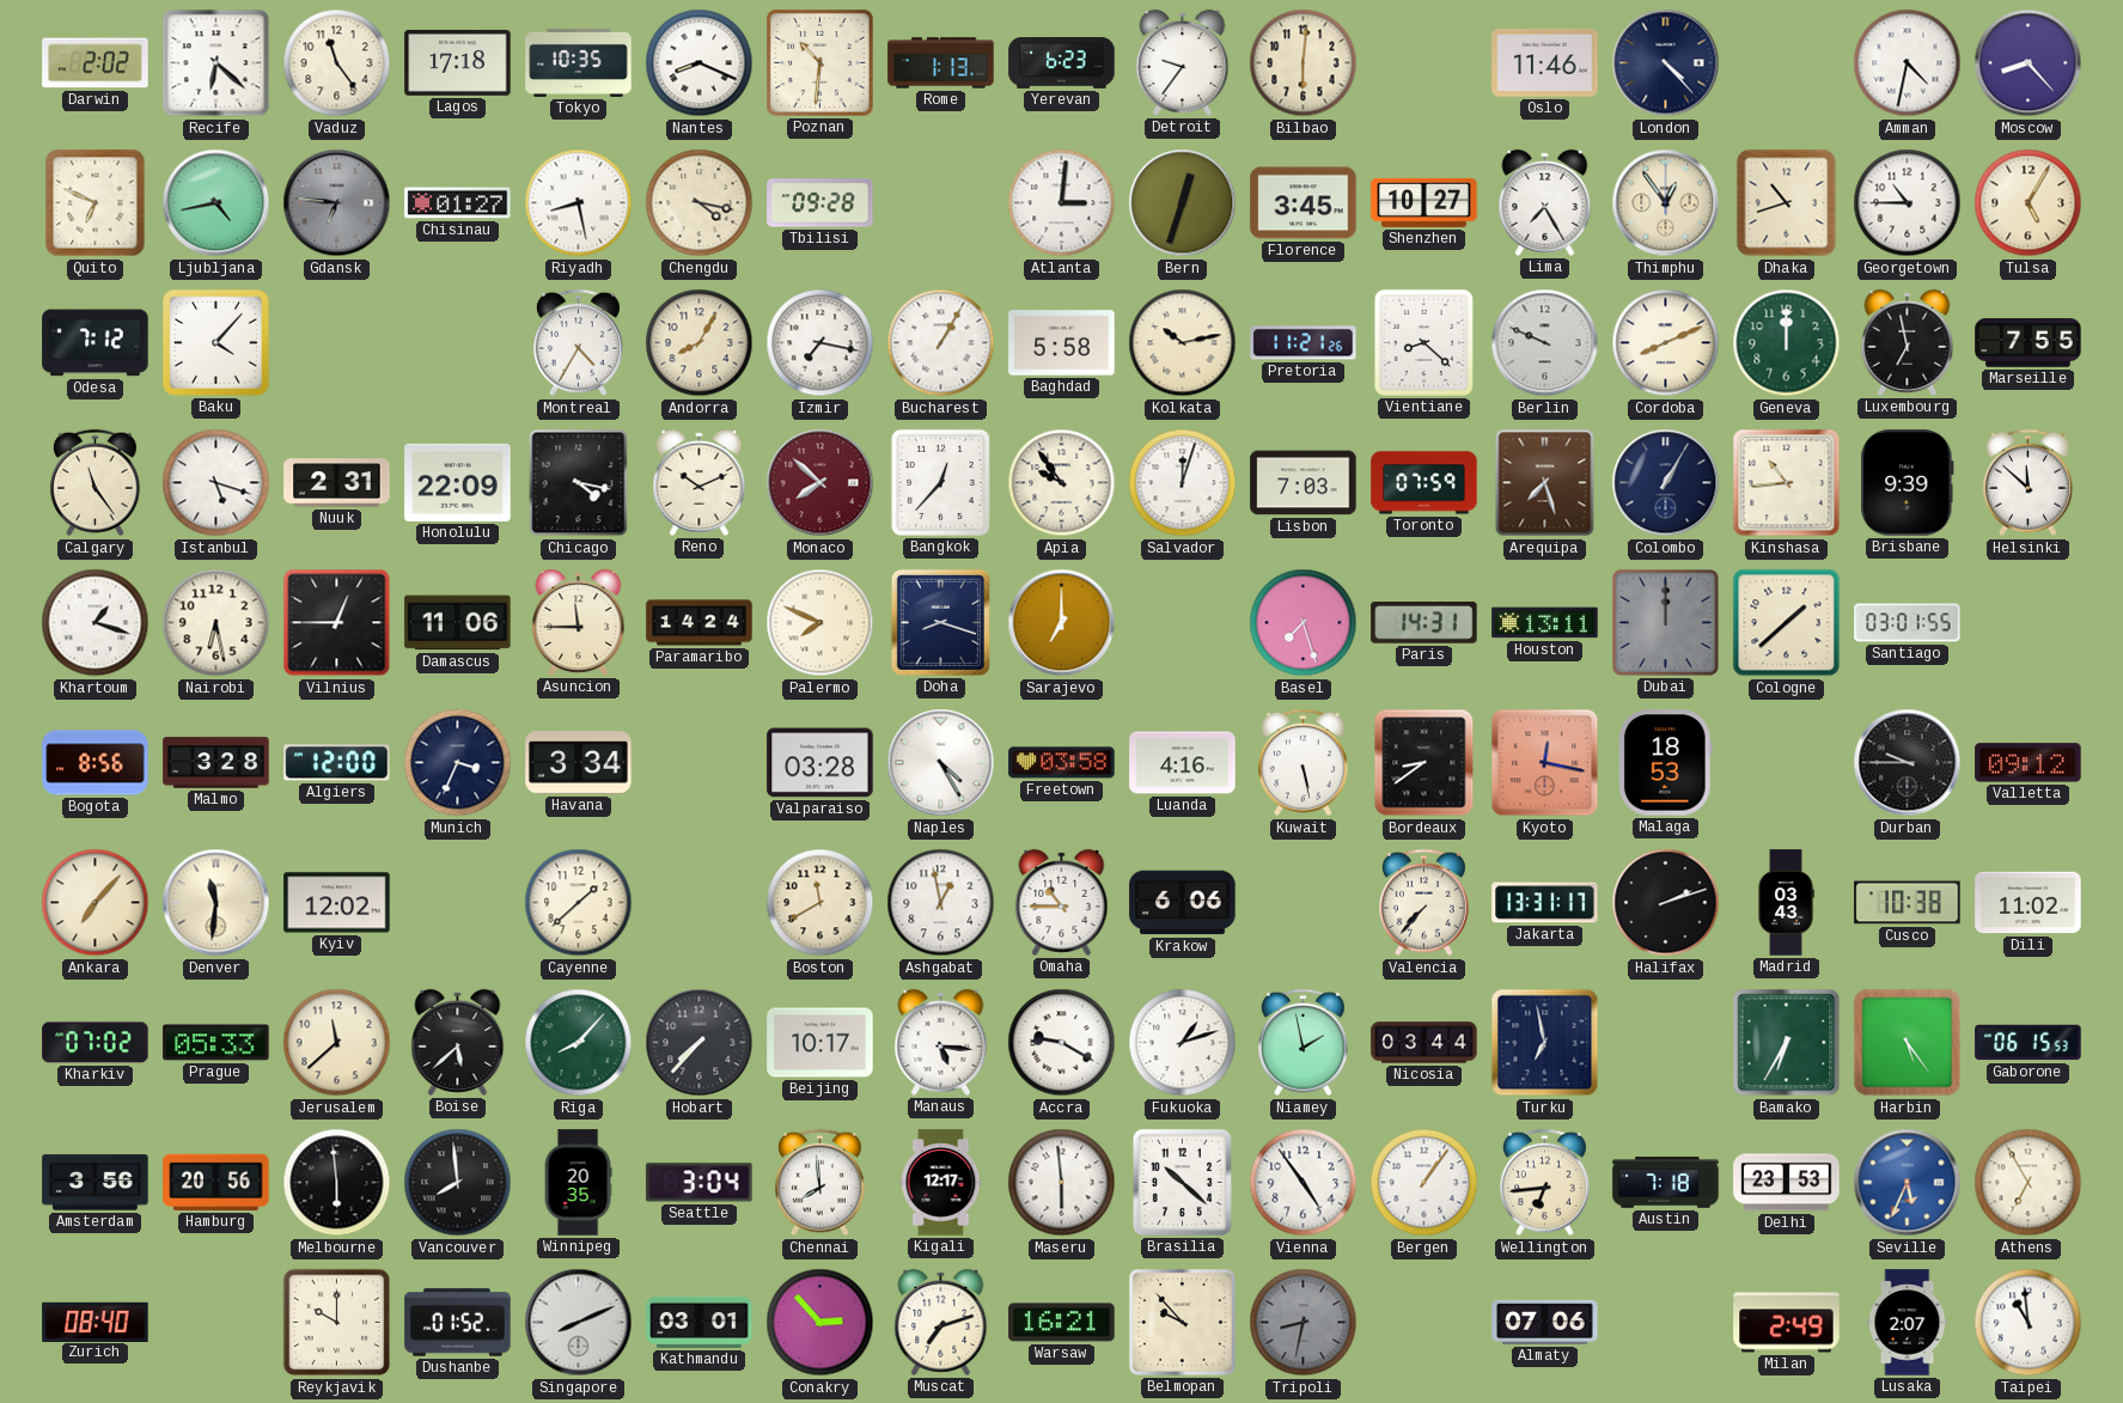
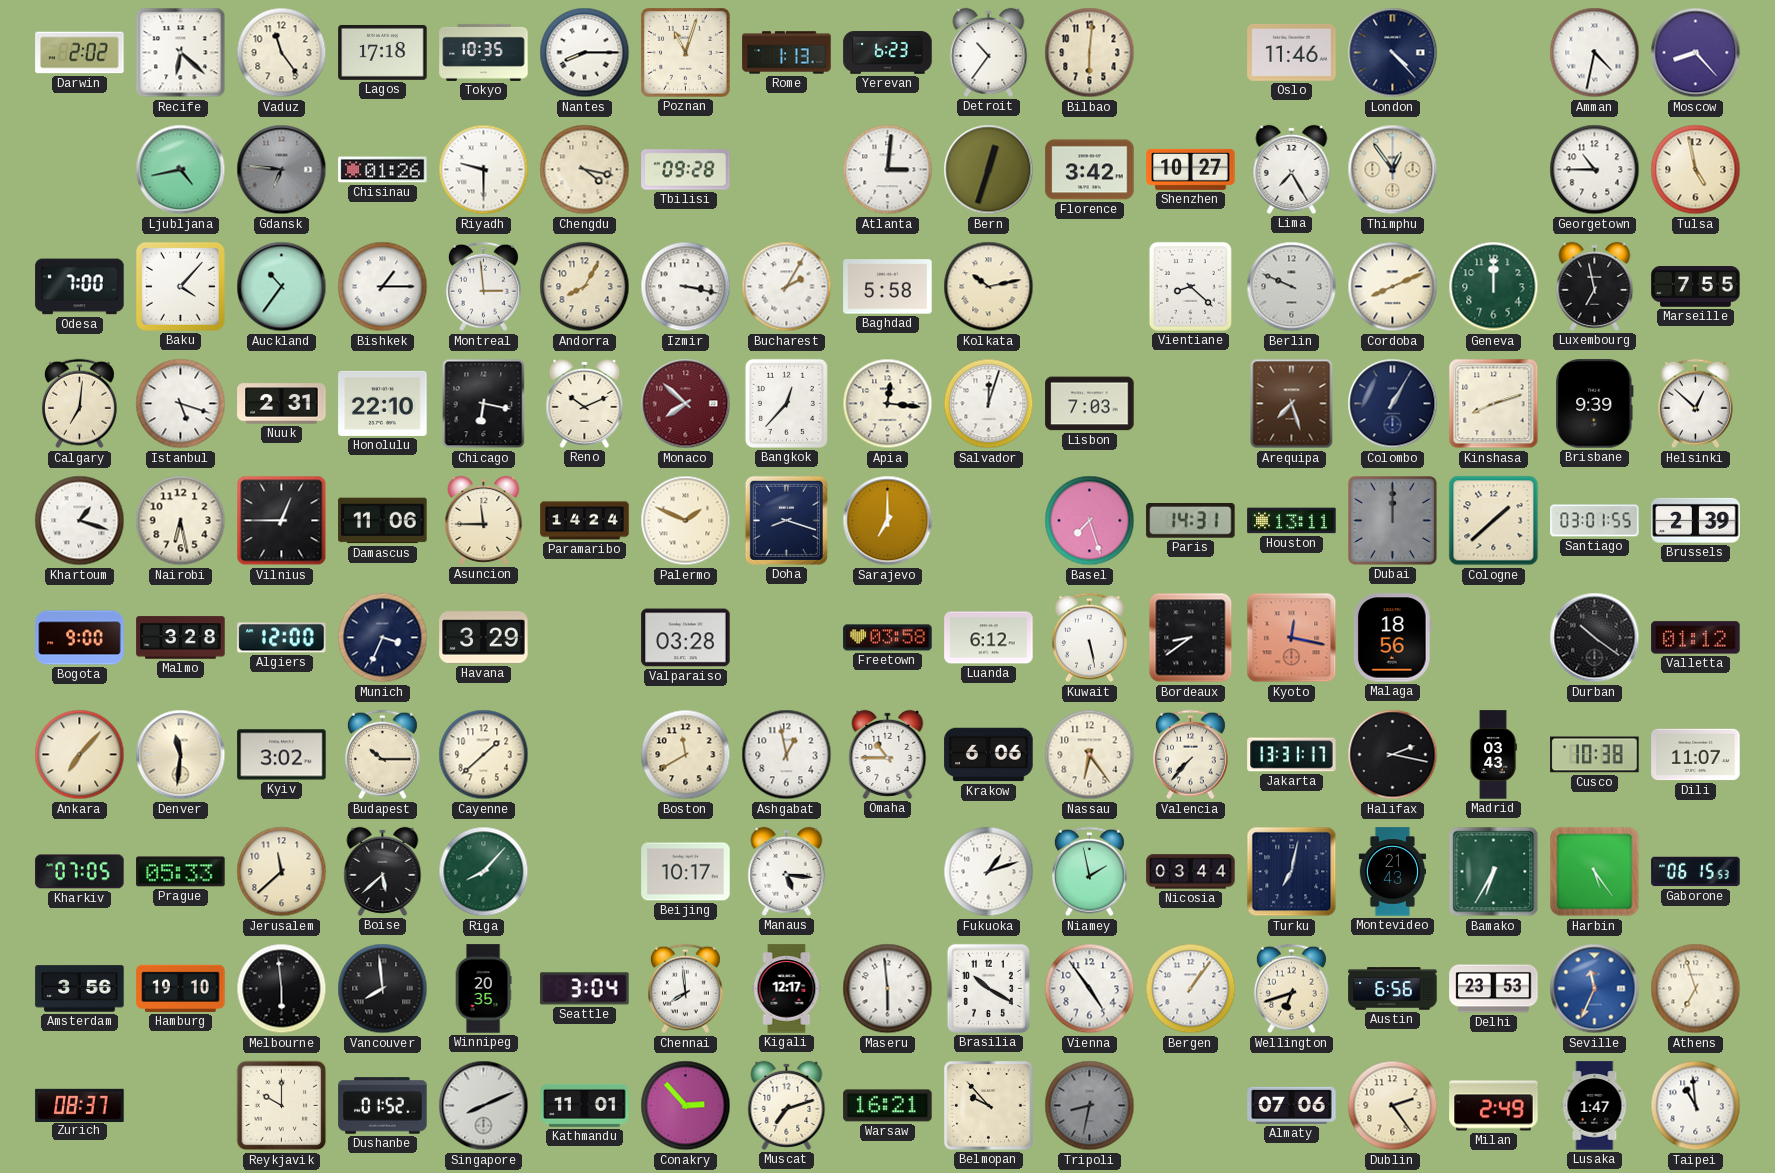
Nantes: 8:19 -> 8:15 (585, 53)
Poznan: 10:31 -> 11:03 (686, 53)
Detroit: 9:36 -> 10:36 (989, 52)
Quito: 6:49 -> none (96, 203)
Chisinau: 01:27 -> 01:26 (383, 170)
Riyadh: 8:28 -> 9:30 (484, 170)
Florence: 3:45 -> 3:42 (1090, 170)
Dhaka: 10:42 -> none (1787, 203)
Tulsa: 5:05 -> 4:58 (1696, 170)
Odesa: 7:12 -> 7:00 (80, 287)
Auckland: none -> 10:36 (282, 287)
Bishkek: none -> 1:15 (383, 287)
Montreal: 4:35 -> 2:59 (483, 287)
Izmir: 7:17 -> 3:17 (686, 287)
Bucharest: 1:05 -> 2:05 (787, 287)
Pretoria: 11:21 -> none (1304, 343)
Calgary: 11:24 -> 7:01 (79, 404)
Honolulu: 22:09 -> 22:10 (383, 403)
Chicago: 4:17 -> 6:17 (484, 404)
Apia: 9:54 -> 12:16 (888, 404)
Toronto: 07:59 -> none (1425, 483)
Kinshasa: 10:44 -> 8:12 (1494, 404)
Helsinki: 11:52 -> 12:52 (1695, 404)
Palermo: 7:49 -> 1:49 (686, 521)
Brussels: none -> 2:39 (1696, 520)
Bogota: 8:56 -> 9:00 (80, 638)
Havana: 3:34 -> 3:29 (484, 638)
Naples: 4:25 -> none (941, 763)
Luanda: 4:16 -> 6:12 (989, 638)
Malaga: 18:53 -> 18:56 (1392, 638)
Durban: 9:45 -> 10:21 (1595, 638)
Valletta: 09:12 -> 01:12 (1696, 638)
Kyiv: 12:02 -> 3:02 (282, 755)
Budapest: none -> 10:15 (382, 755)
Nassau: none -> 6:24 (1090, 755)
Halifax: 2:12 -> 2:17 (1393, 755)
Dili: 11:02 -> 11:07 (1696, 755)
Kharkiv: 07:02 -> 07:05 (80, 872)
Hobart: 7:37 -> none (700, 1043)
Accra: 9:20 -> none (1062, 1043)
Turku: 6:58 -> 7:02 (1292, 872)
Montevideo: none -> 21:43 (1392, 872)
Hamburg: 20:56 -> 19:10 (181, 988)
Brasilia: 10:22 -> 10:20 (988, 988)
Wellington: 6:44 -> 6:42 (1291, 989)
Austin: 7:18 -> 6:56 (1393, 989)
Seville: 5:34 -> 11:34 (1595, 989)
Athens: 6:55 -> 6:57 (1696, 989)
Zurich: 08:40 -> 08:37 (80, 1105)
Kathmandu: 03:01 -> 11:01 (585, 1105)
Dublin: none -> 2:24 (1393, 1106)
Lusaka: 2:07 -> 1:47 (1595, 1106)
